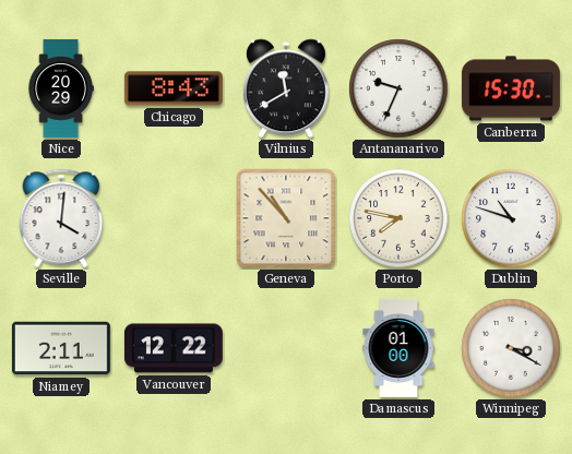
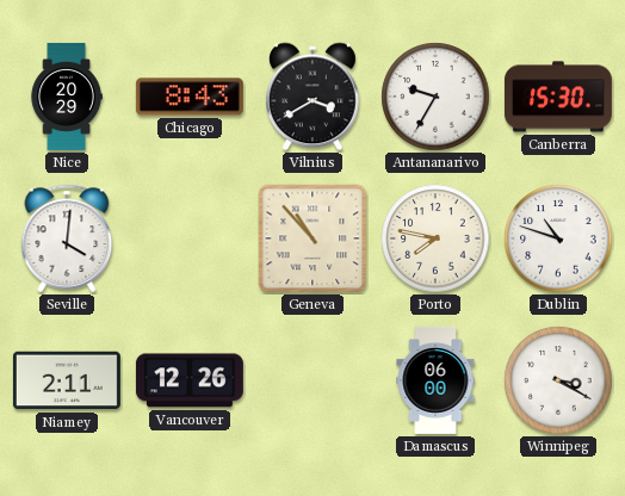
Vilnius: 11:40 -> 3:40 (312, 97)
Antananarivo: 9:34 -> 9:35 (435, 97)
Vancouver: 12:22 -> 12:26 (190, 380)
Damascus: 01:00 -> 06:00 (435, 380)
